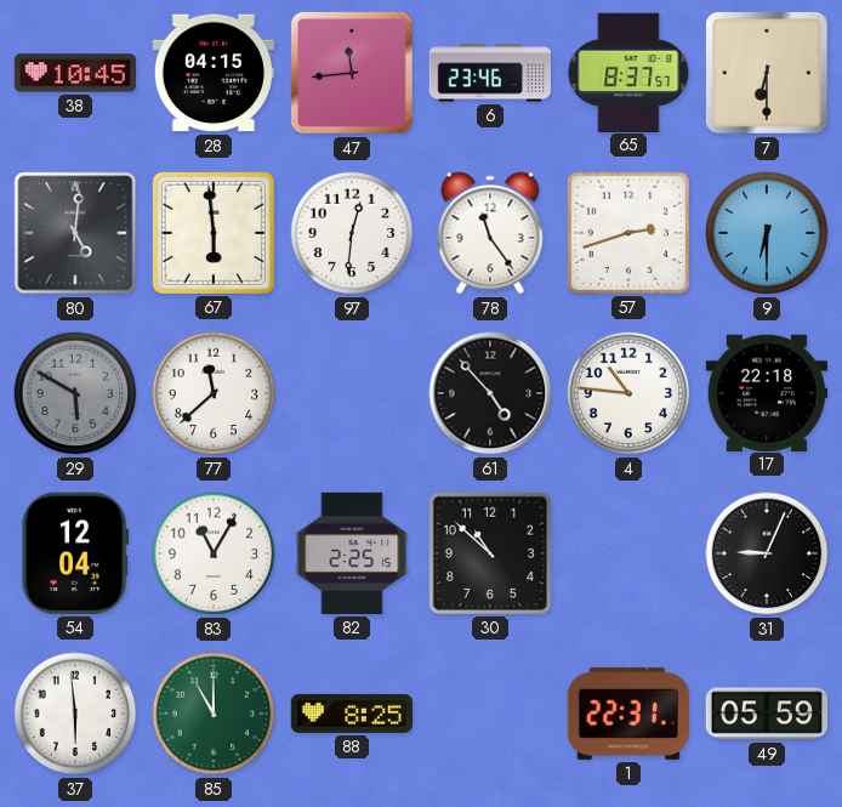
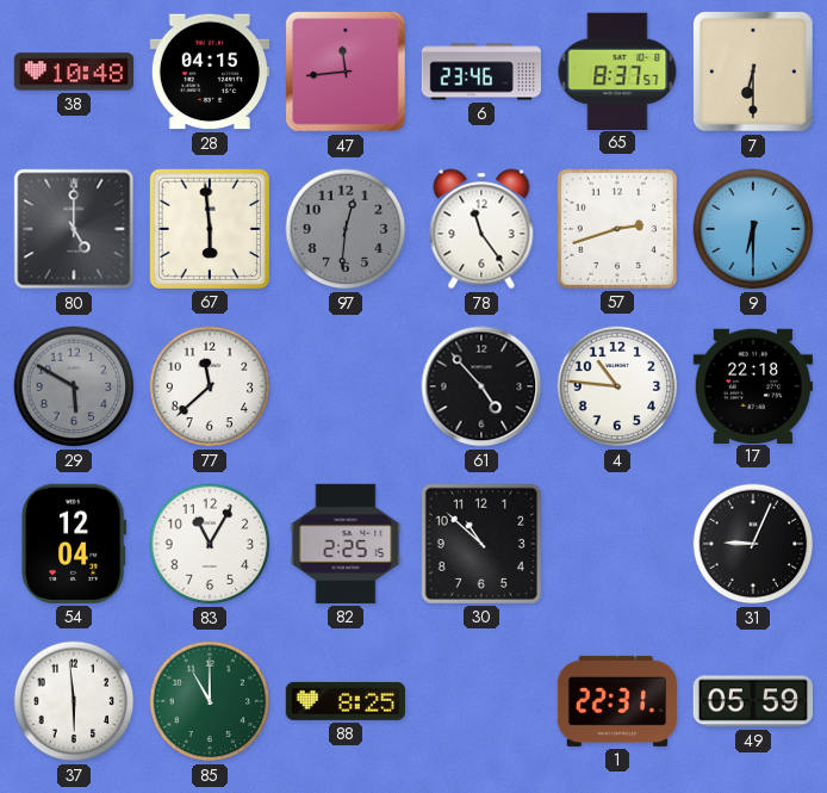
38: 10:45 -> 10:48 (73, 72)
80: 5:01 -> 5:00 (74, 229)
97 dial: white -> grey (346, 229)
